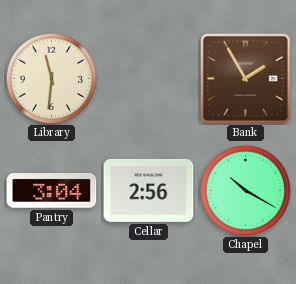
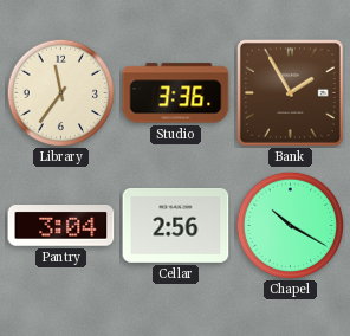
Library: 11:31 -> 11:36 (60, 92)
Studio: none -> 3:36 (176, 93)
